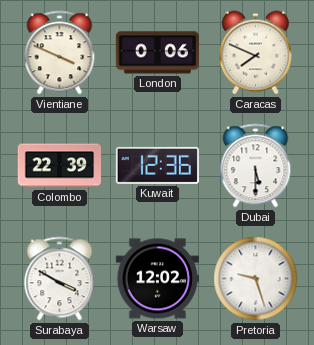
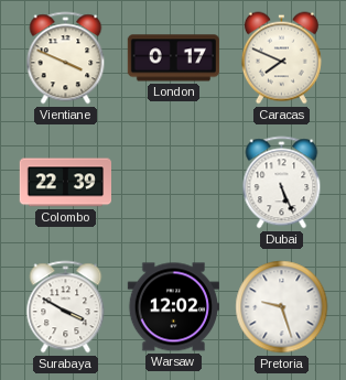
London: 0:06 -> 0:17 (173, 58)
Kuwait: 12:36 -> none (157, 165)
Dubai: 5:30 -> 5:26 (282, 183)
